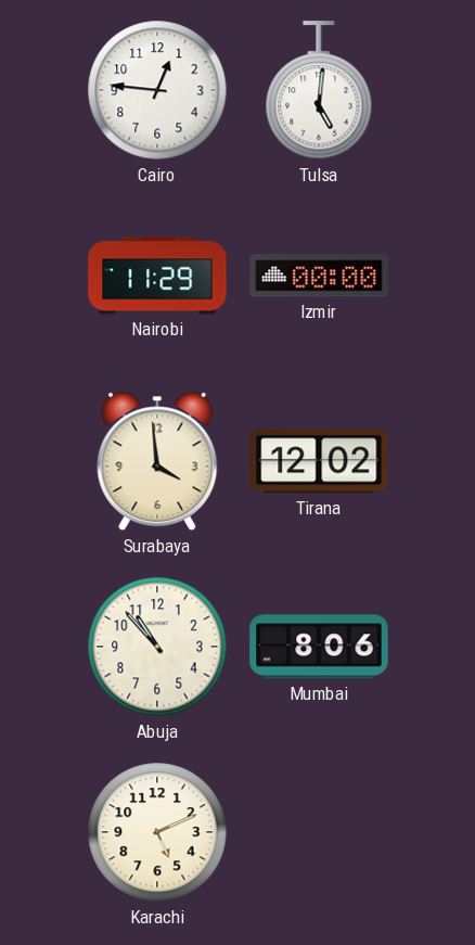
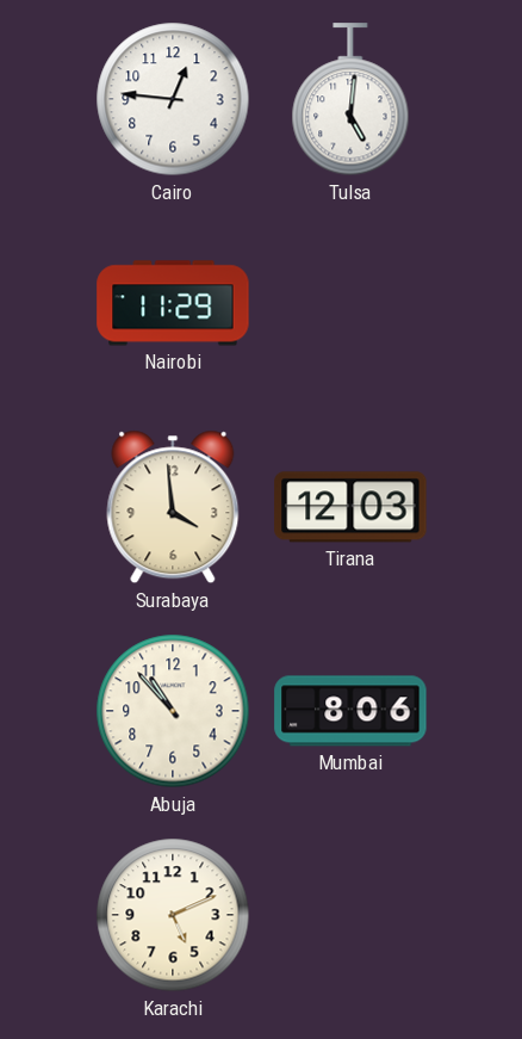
Izmir: 00:00 -> none (319, 276)
Tirana: 12:02 -> 12:03 (350, 507)
